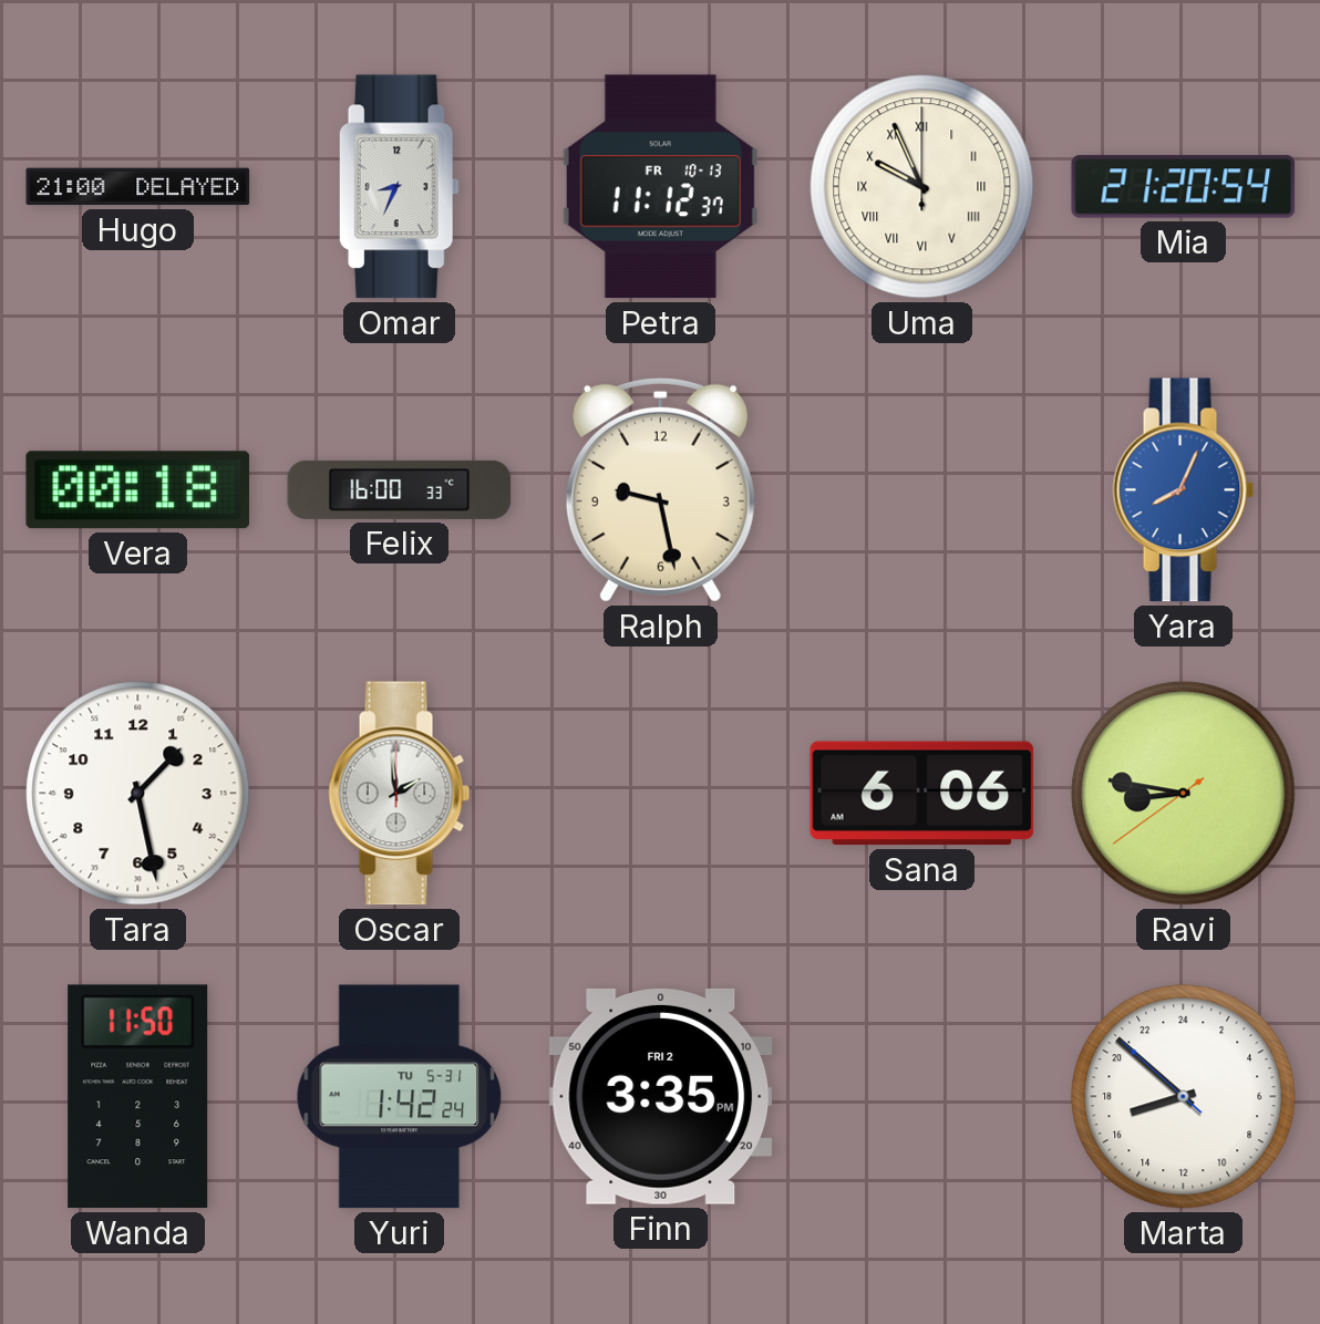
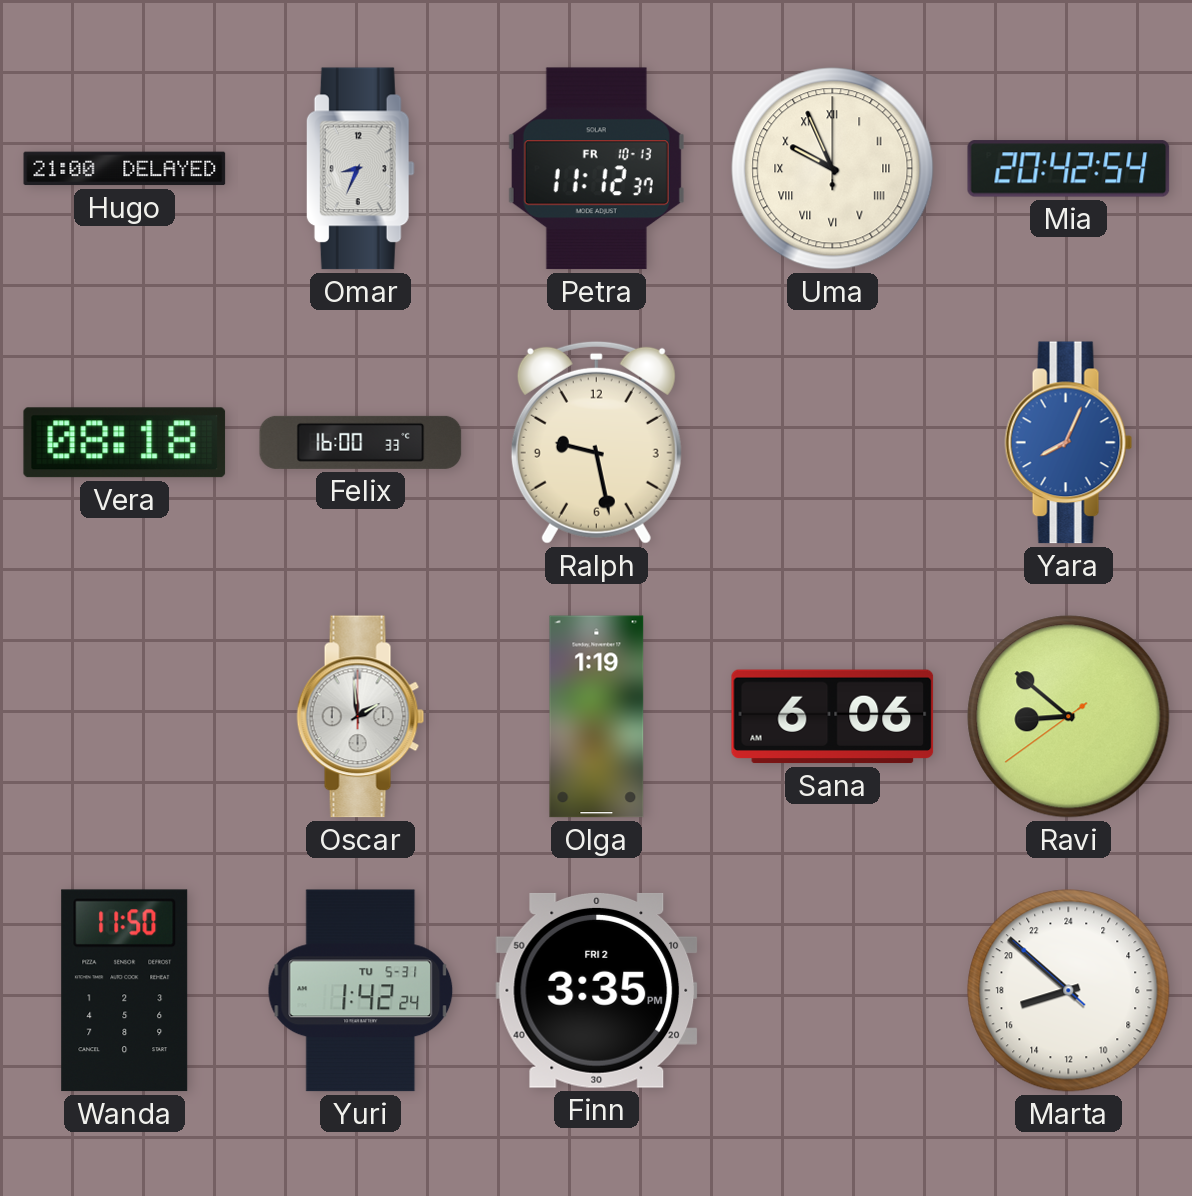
Mia: 21:20 -> 20:42 (1069, 169)
Vera: 00:18 -> 08:18 (125, 443)
Tara: 1:28 -> none (138, 794)
Olga: none -> 1:19 (597, 717)
Ravi: 8:46 -> 8:51 (1069, 717)
